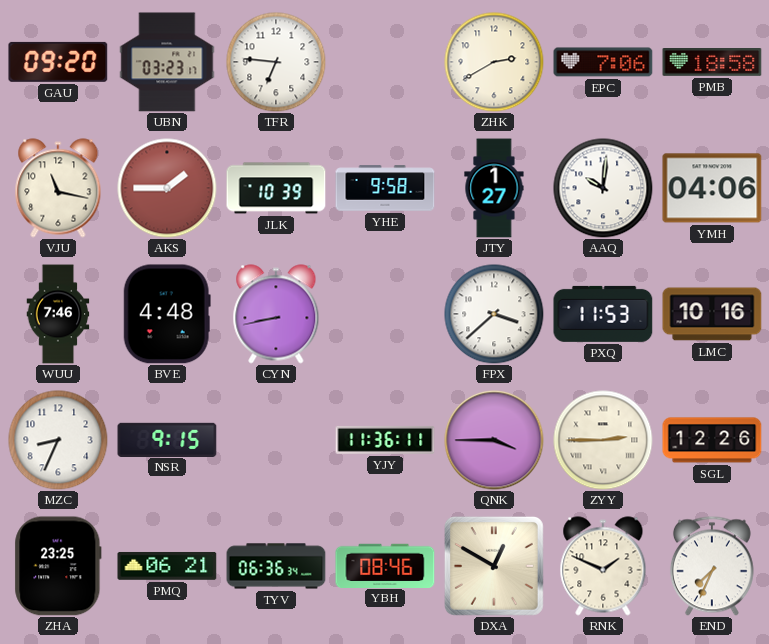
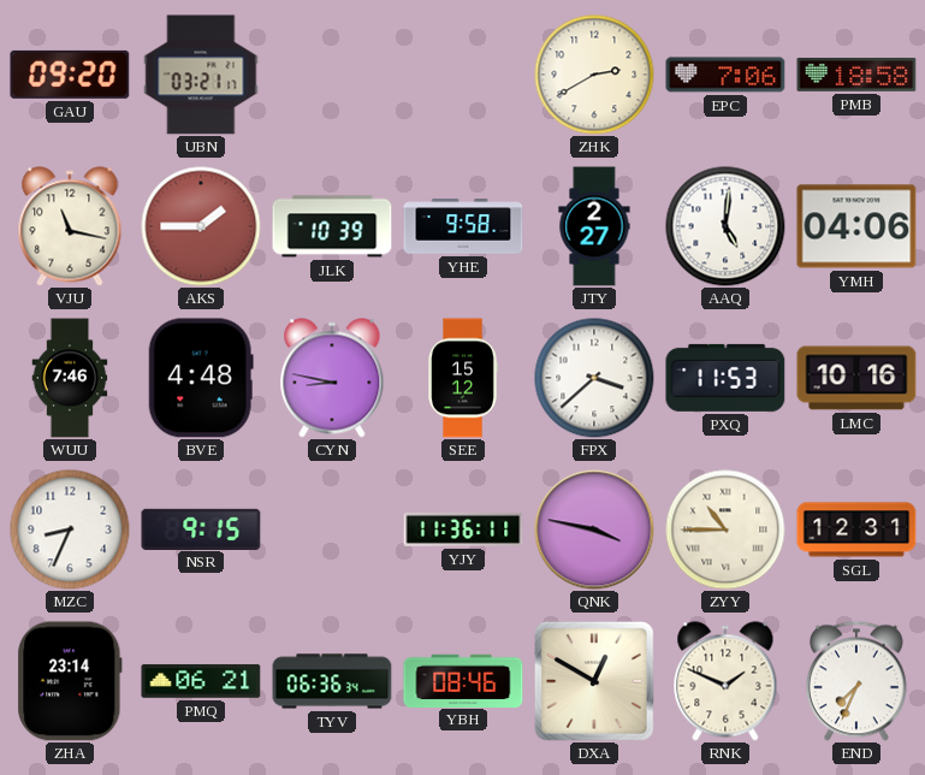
UBN: 03:23 -> 03:21 (201, 75)
TFR: 6:46 -> none (276, 62)
JTY: 1:27 -> 2:27 (594, 226)
AAQ: 10:01 -> 5:01 (725, 226)
CYN: 8:43 -> 8:47 (332, 378)
SEE: none -> 15:12 (463, 378)
QNK: 3:45 -> 3:47 (594, 530)
ZYY: 2:45 -> 10:45 (725, 530)
SGL: 12:26 -> 12:31 (856, 530)
ZHA: 23:25 -> 23:14 (70, 681)
